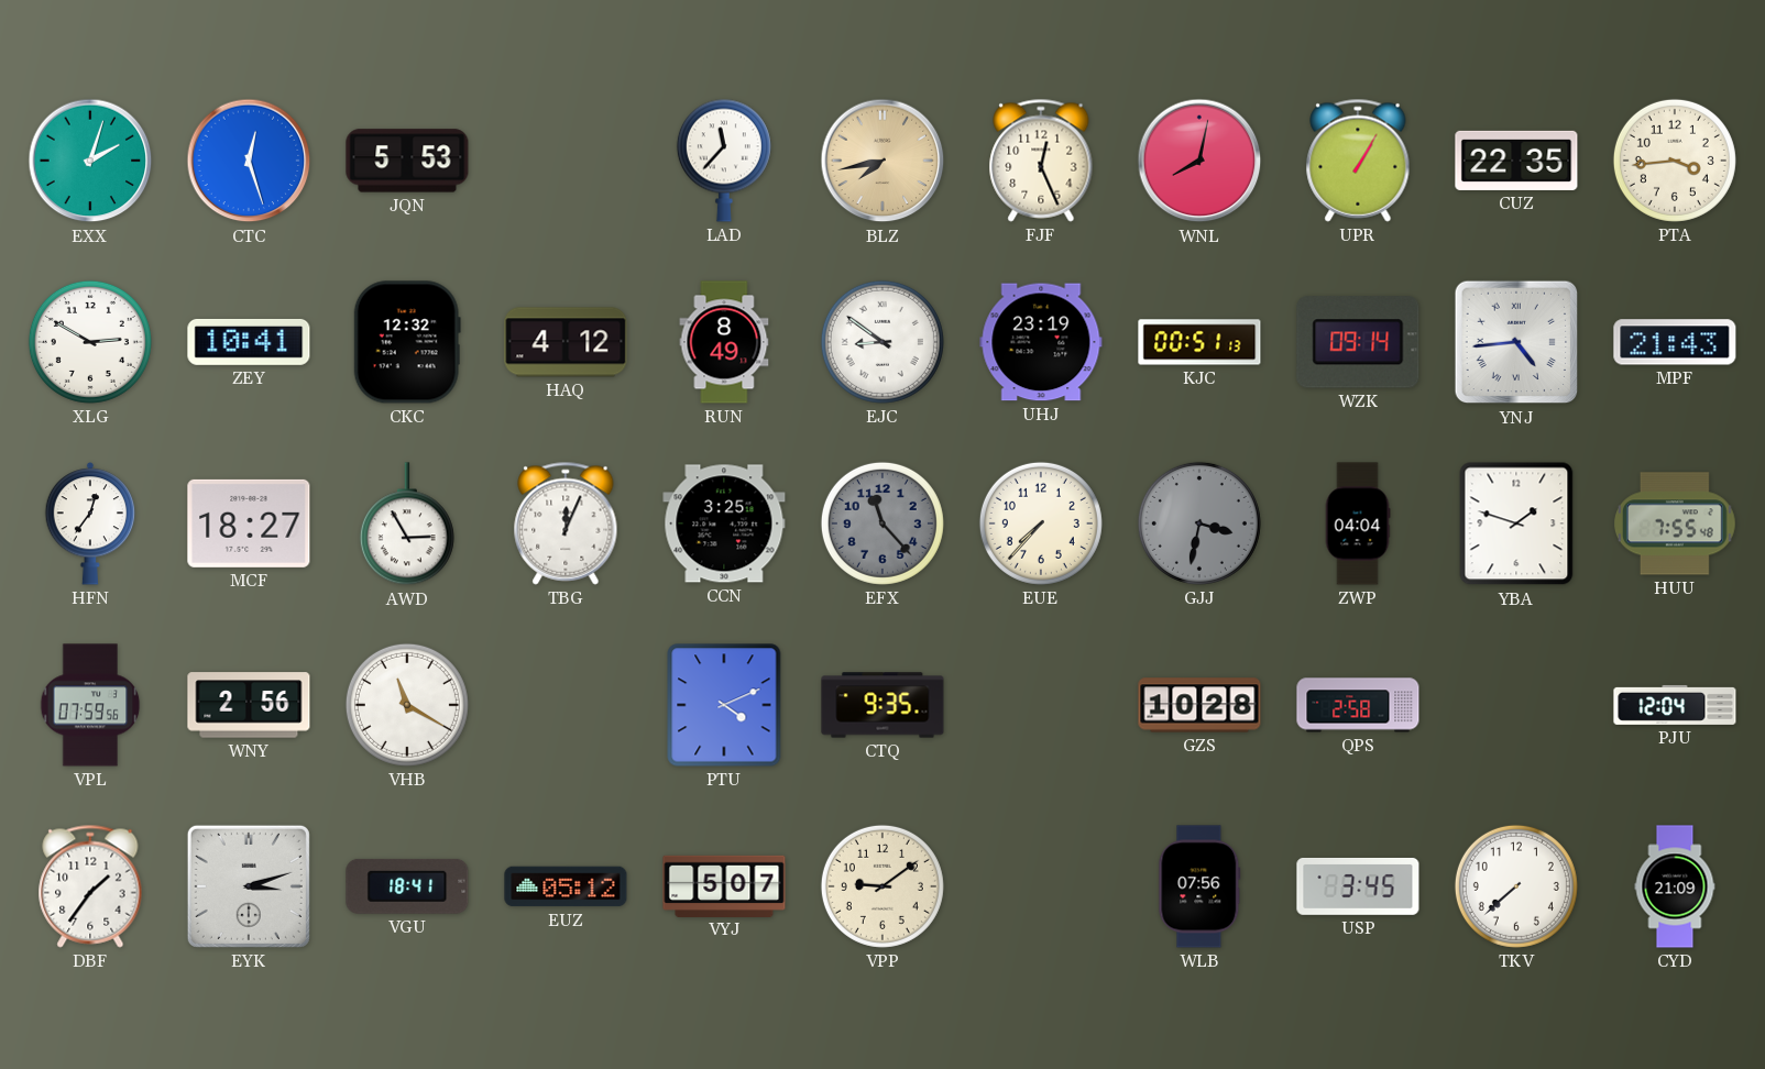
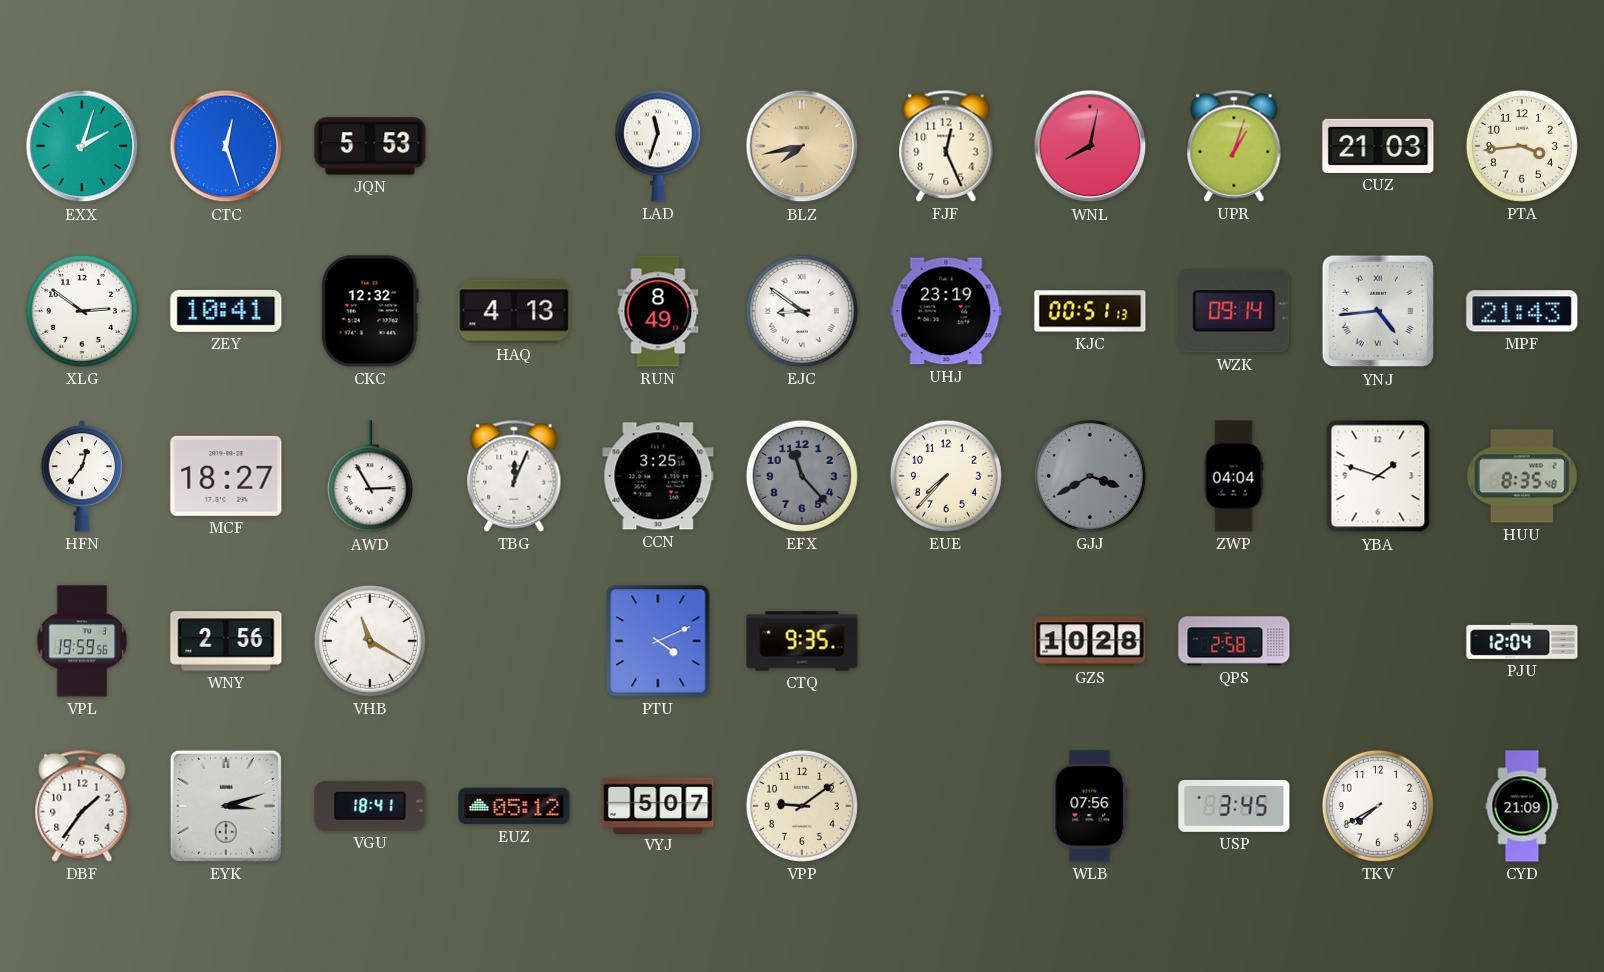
LAD: 11:37 -> 11:33 (658, 146)
UPR: 1:05 -> 1:03 (1234, 146)
CUZ: 22:35 -> 21:03 (1378, 146)
XLG: 2:50 -> 2:51 (82, 311)
HAQ: 4:12 -> 4:13 (514, 311)
GJJ: 3:32 -> 3:40 (1090, 476)
HUU: 7:55 -> 8:35 (1523, 476)
VPL: 07:59 -> 19:59 (82, 641)
TKV: 7:38 -> 7:40 (1378, 806)
